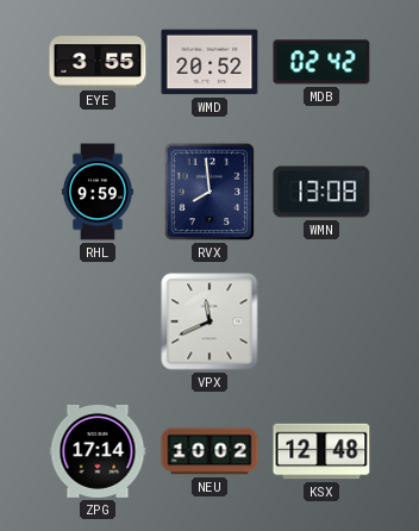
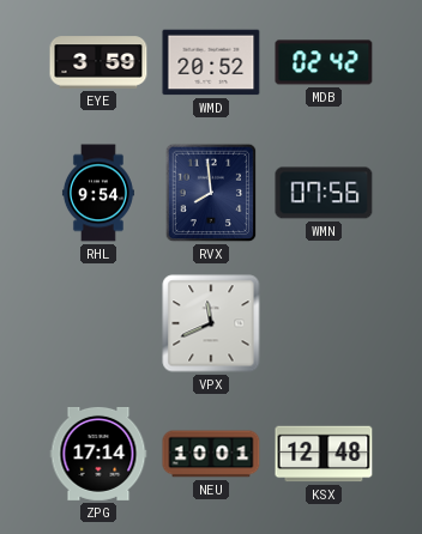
EYE: 3:55 -> 3:59 (98, 62)
RHL: 9:59 -> 9:54 (98, 193)
WMN: 13:08 -> 07:56 (324, 193)
NEU: 10:02 -> 10:01 (211, 454)
